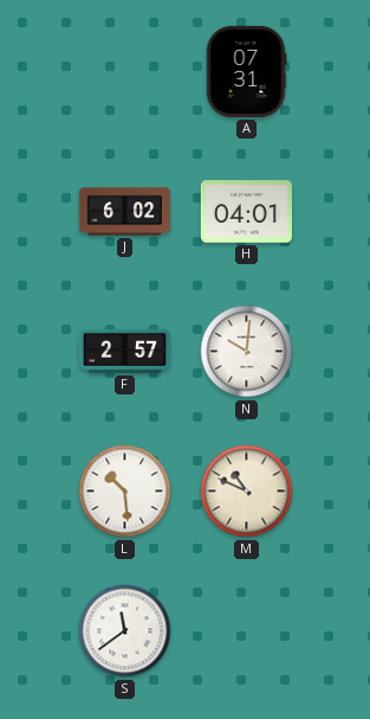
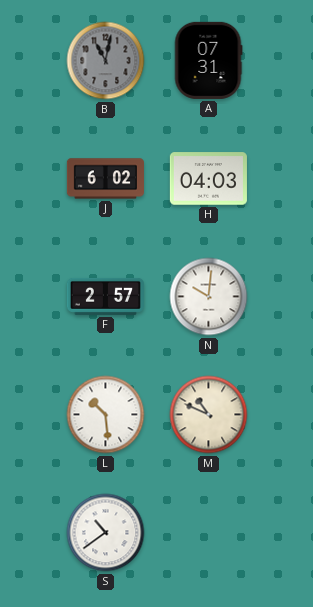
B: none -> 11:02 (106, 61)
H: 04:01 -> 04:03 (208, 179)
S: 11:39 -> 10:39 (106, 533)
